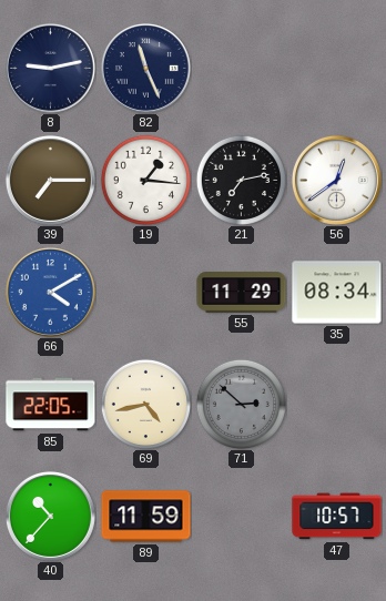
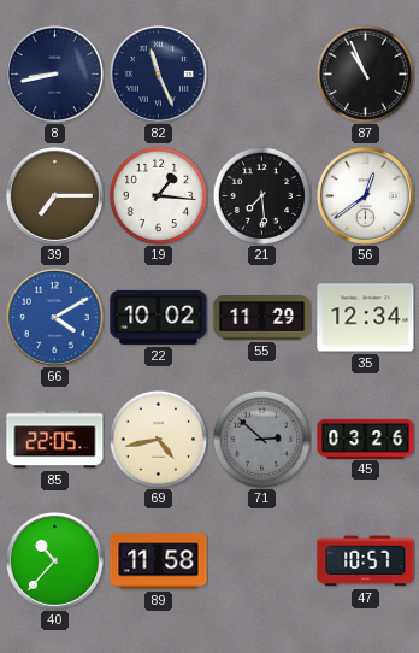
8: 9:13 -> 8:43 (54, 73)
87: none -> 10:56 (365, 73)
21: 7:13 -> 7:29 (261, 195)
22: none -> 10:02 (159, 317)
35: 08:34 -> 12:34 (366, 318)
45: none -> 03:26 (366, 439)
89: 11:59 -> 11:58 (159, 561)
